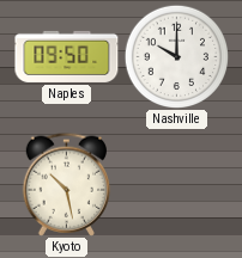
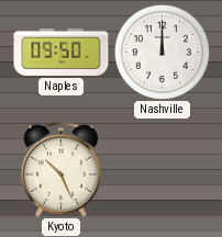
Nashville: 10:00 -> 12:00 (162, 52)
Kyoto: 10:28 -> 10:26 (62, 169)
